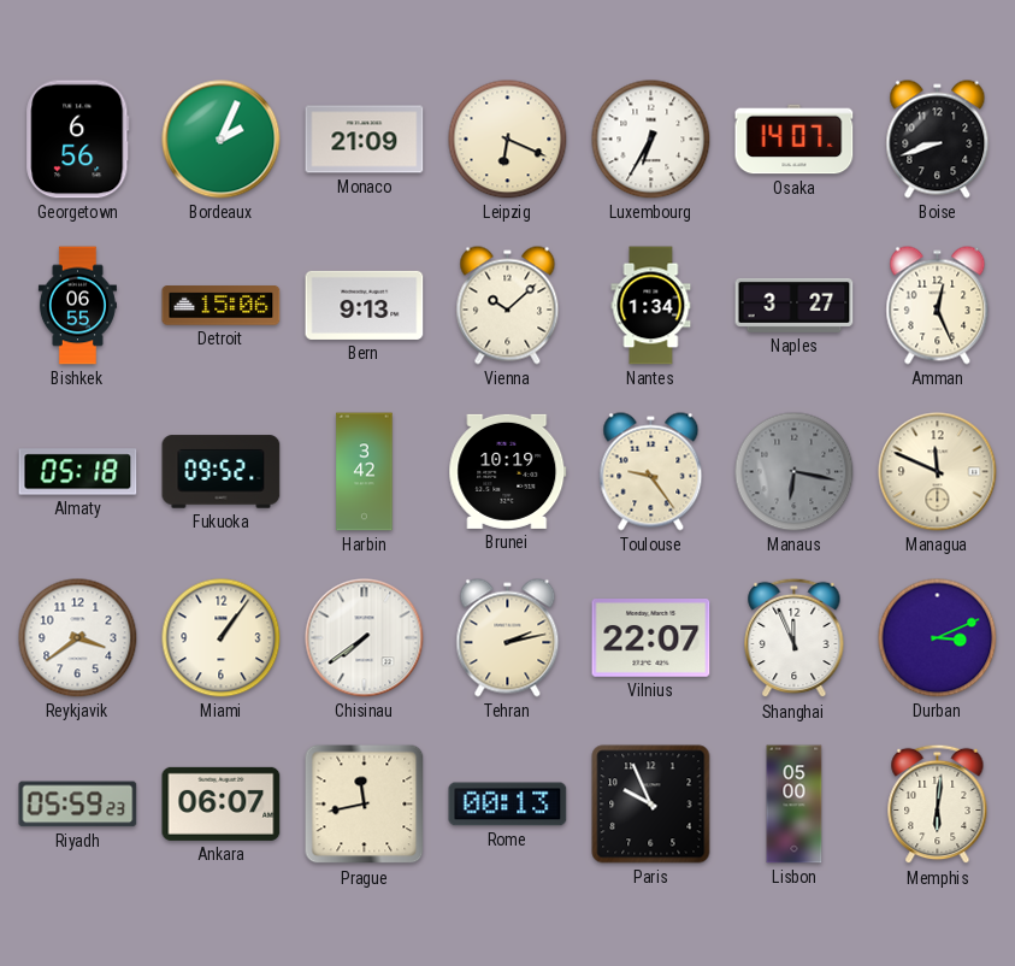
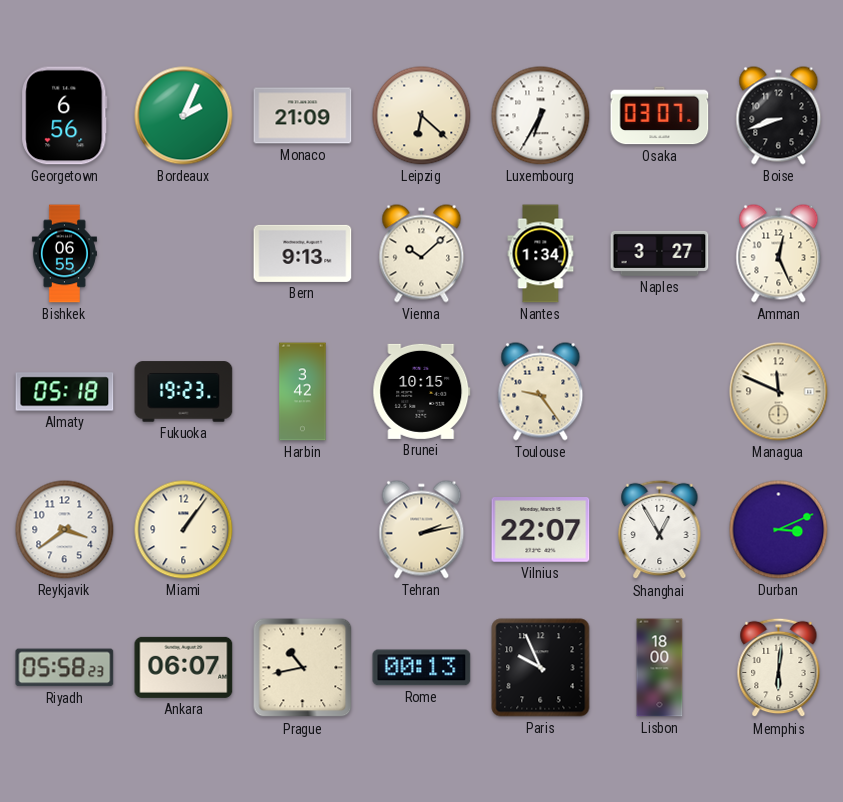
Leipzig: 6:19 -> 6:22 (422, 116)
Osaka: 14:07 -> 03:07 (660, 116)
Detroit: 15:06 -> none (222, 306)
Fukuoka: 09:52 -> 19:23 (184, 392)
Brunei: 10:19 -> 10:15 (422, 391)
Manaus: 6:17 -> none (795, 472)
Chisinau: 7:39 -> none (365, 638)
Shanghai: 11:56 -> 12:55 (660, 530)
Riyadh: 05:59 -> 05:58 (65, 668)
Prague: 11:43 -> 10:43 (303, 668)
Lisbon: 05:00 -> 18:00 (660, 668)
